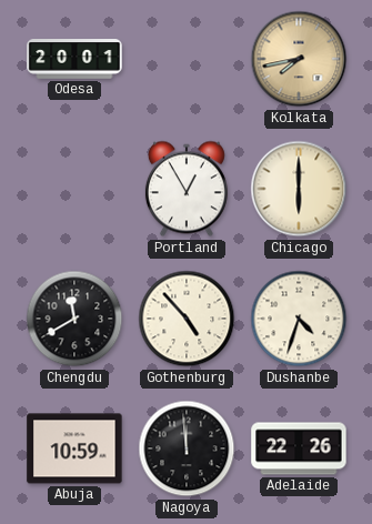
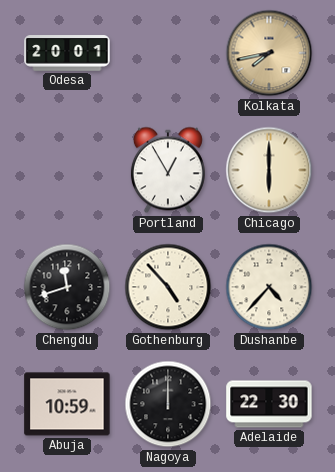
Chengdu: 11:40 -> 11:42 (67, 287)
Dushanbe: 4:33 -> 4:37 (269, 287)
Nagoya: 11:59 -> 12:00 (168, 404)
Adelaide: 22:26 -> 22:30 (269, 404)
